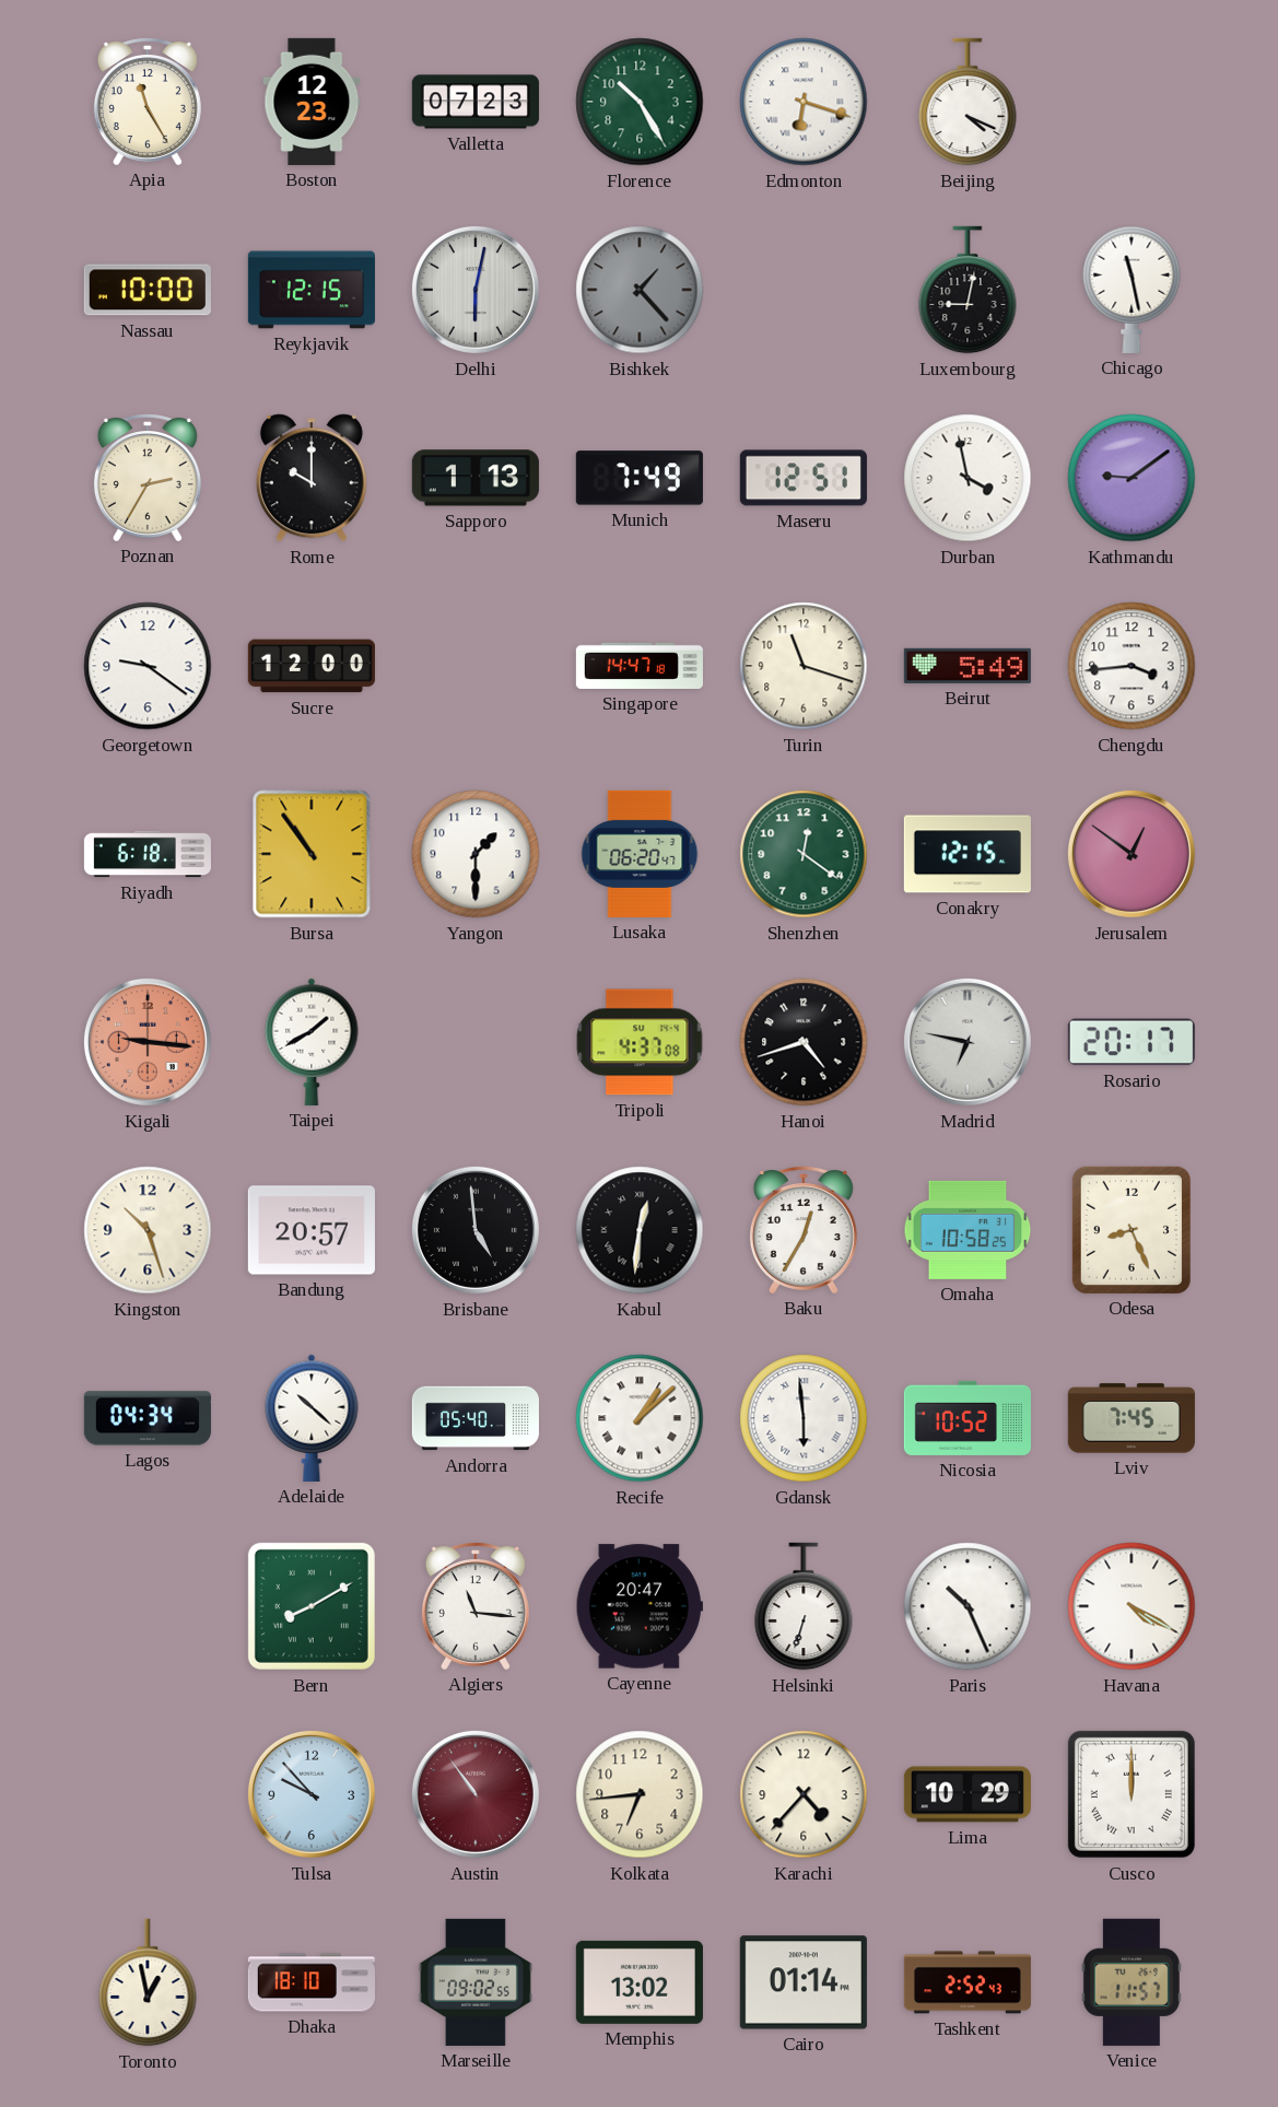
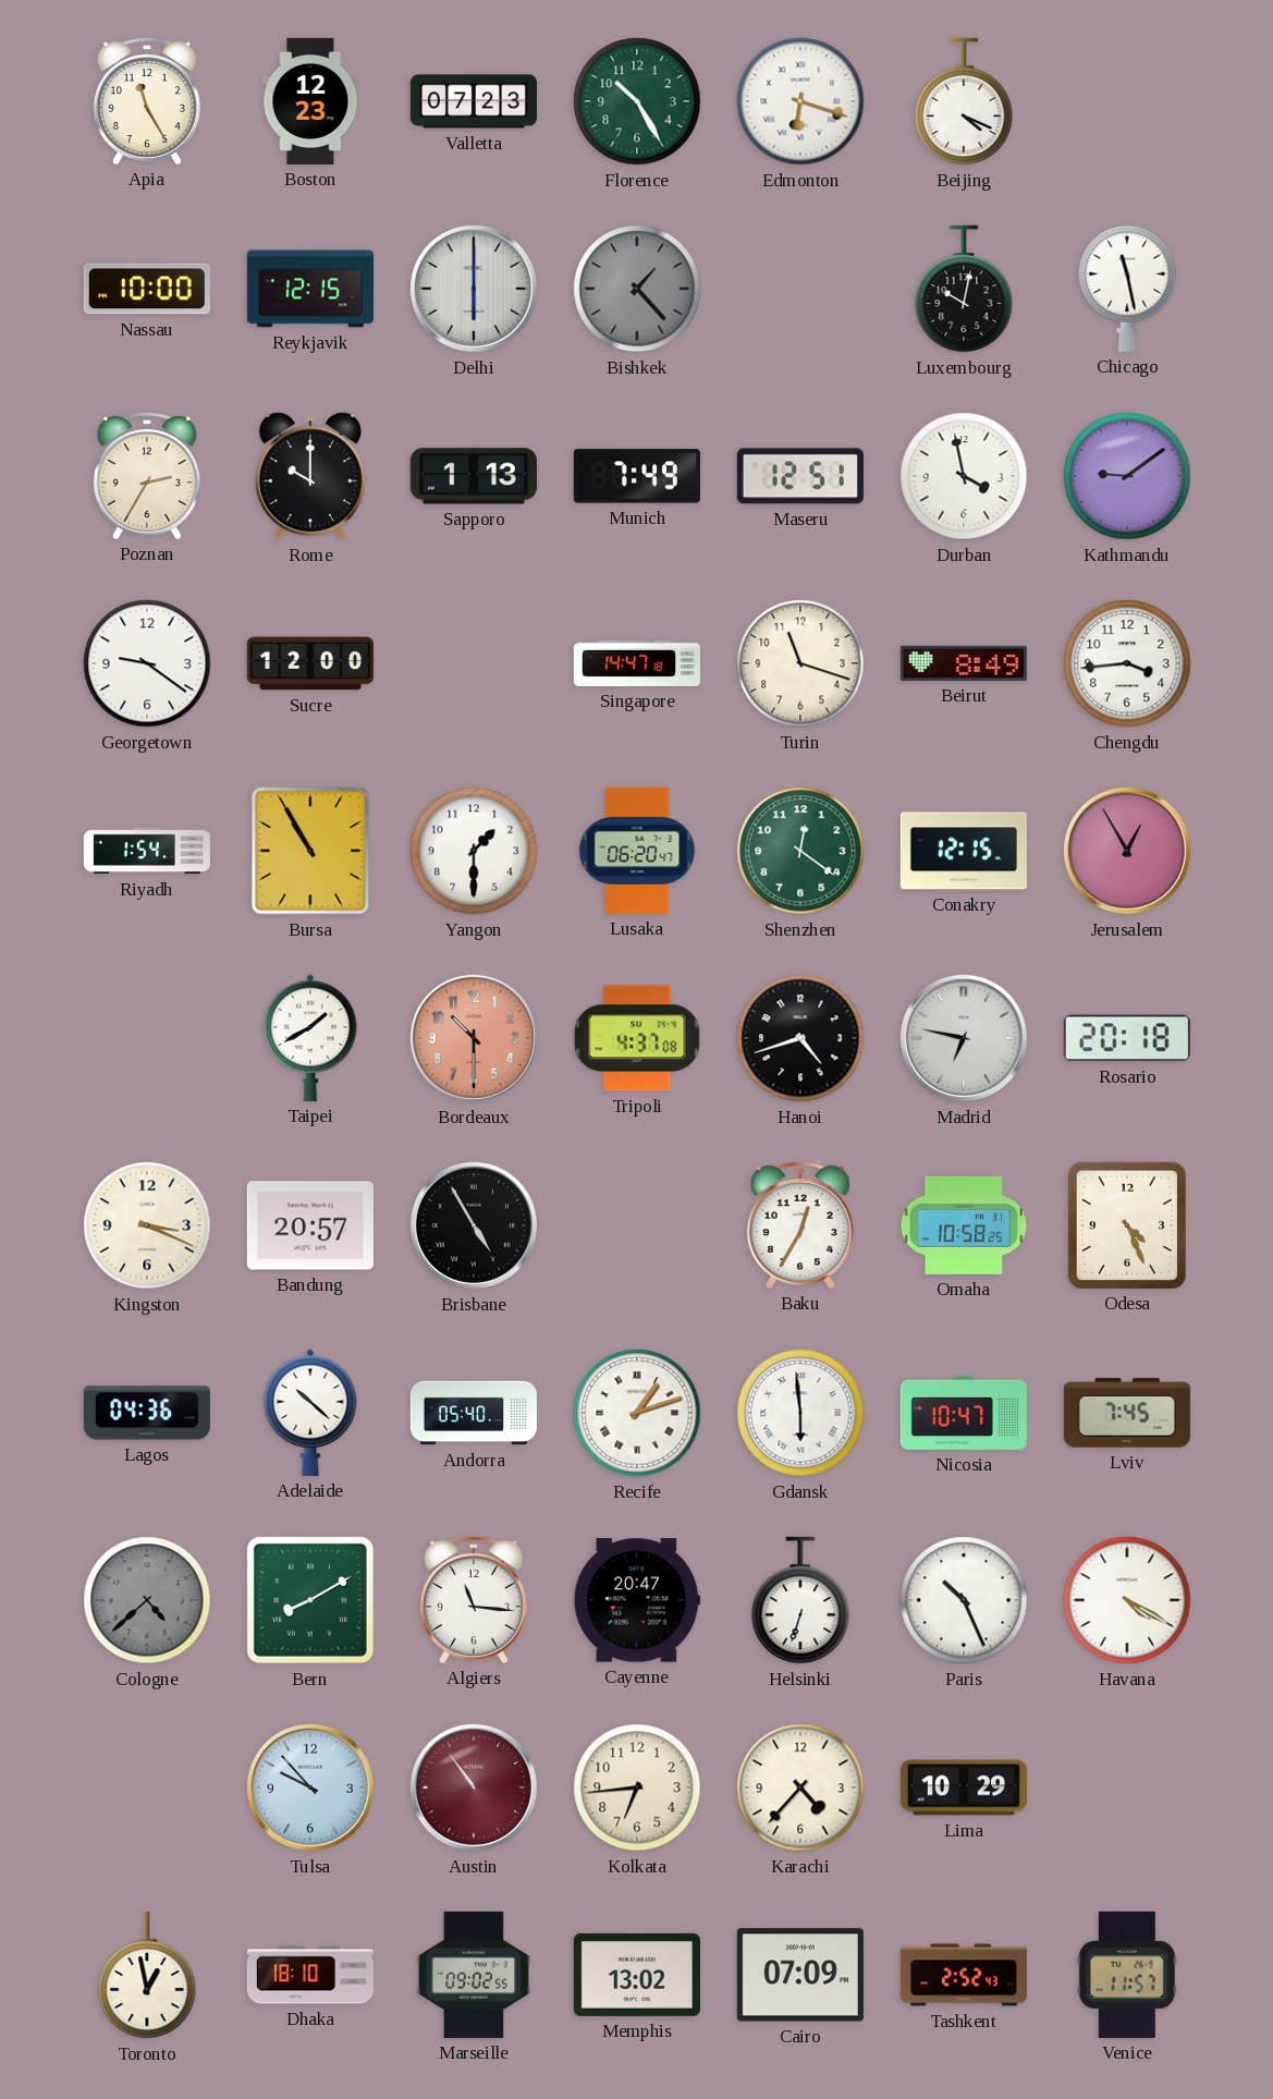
Delhi: 6:02 -> 6:00 (474, 289)
Luxembourg: 9:02 -> 10:02 (964, 289)
Beirut: 5:49 -> 8:49 (964, 663)
Riyadh: 6:18 -> 1:54 (147, 851)
Bursa: 10:54 -> 10:55 (310, 851)
Jerusalem: 12:51 -> 12:55 (1127, 851)
Kigali: 9:16 -> none (148, 1042)
Bordeaux: none -> 10:30 (474, 1038)
Rosario: 20:17 -> 20:18 (1127, 1038)
Kingston: 10:27 -> 3:19 (147, 1225)
Brisbane: 4:59 -> 4:55 (474, 1225)
Kabul: 12:31 -> none (640, 1230)
Odesa: 8:26 -> 4:26 (1127, 1225)
Lagos: 04:34 -> 04:36 (147, 1413)
Recife: 1:08 -> 1:12 (637, 1413)
Nicosia: 10:52 -> 10:47 (964, 1413)
Cologne: none -> 4:38 (147, 1600)
Cusco: 12:00 -> none (1132, 1794)
Cairo: 01:14 -> 07:09 (800, 1975)
